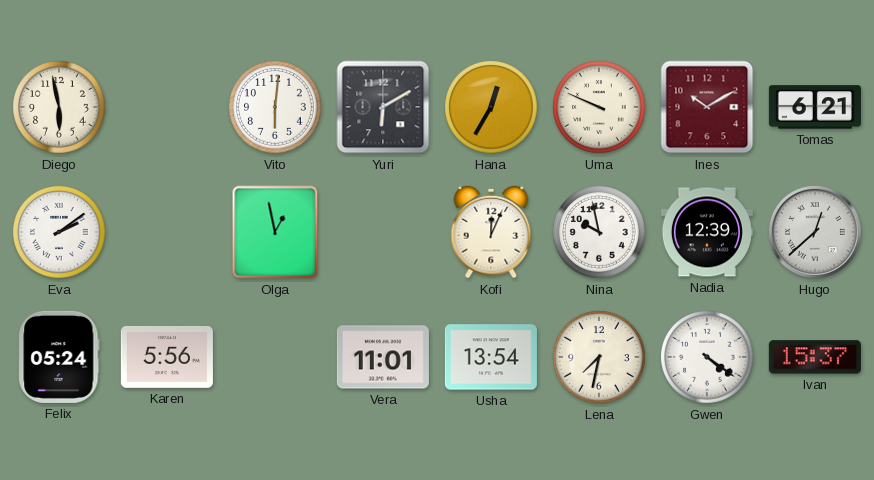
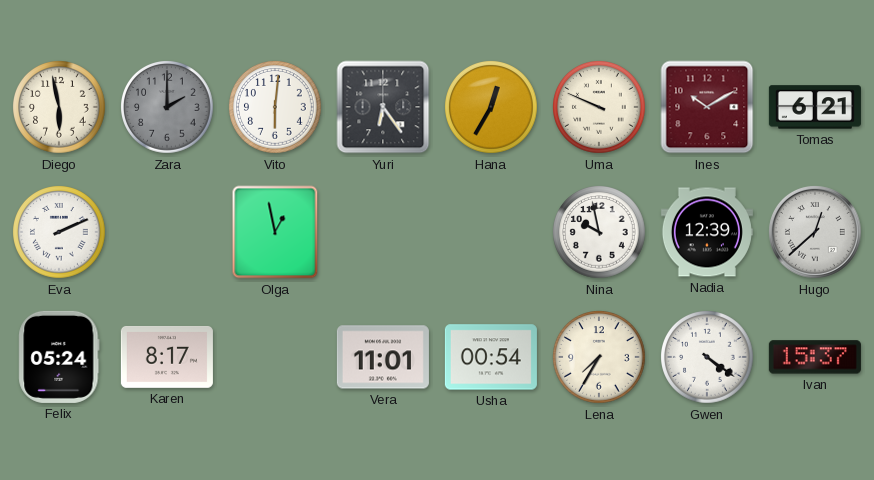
Zara: none -> 2:00 (168, 108)
Yuri: 6:10 -> 6:24 (383, 107)
Eva: 2:09 -> 2:11 (60, 233)
Kofi: 12:04 -> none (491, 232)
Karen: 5:56 -> 8:17 (167, 357)
Usha: 13:54 -> 00:54 (491, 357)
Lena: 7:32 -> 7:35 (600, 358)
